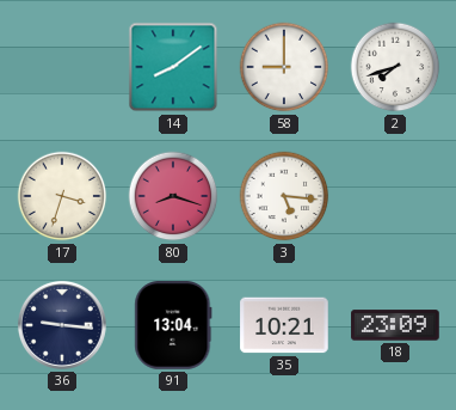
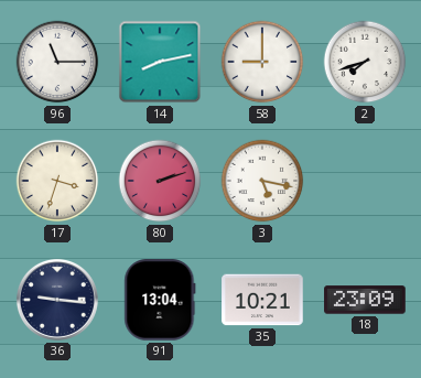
96: none -> 11:15 (57, 62)
14: 8:09 -> 8:13 (160, 62)
80: 8:18 -> 2:12 (160, 181)
3: 5:16 -> 5:17 (262, 181)
